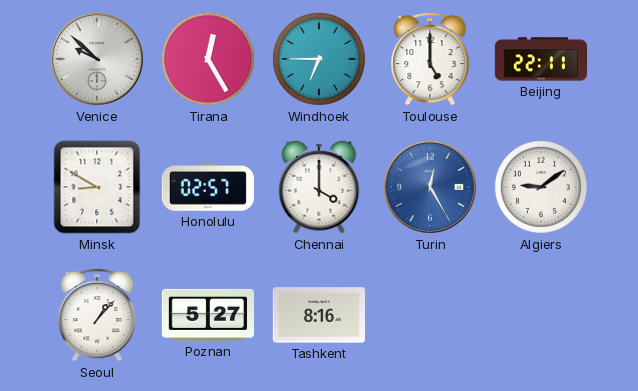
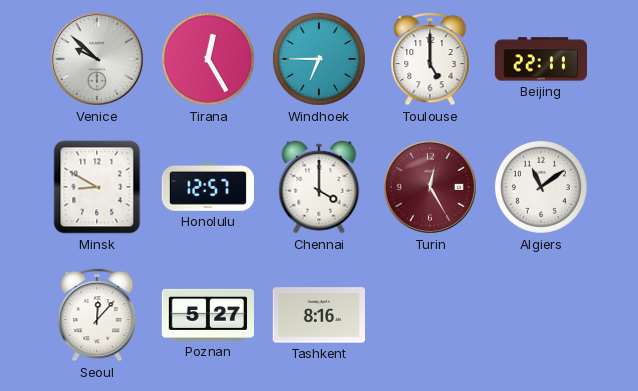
Honolulu: 02:57 -> 12:57 (208, 188)
Turin dial: blue -> burgundy (430, 187)
Algiers: 9:09 -> 11:09 (541, 187)
Seoul: 1:07 -> 12:07 (97, 315)
